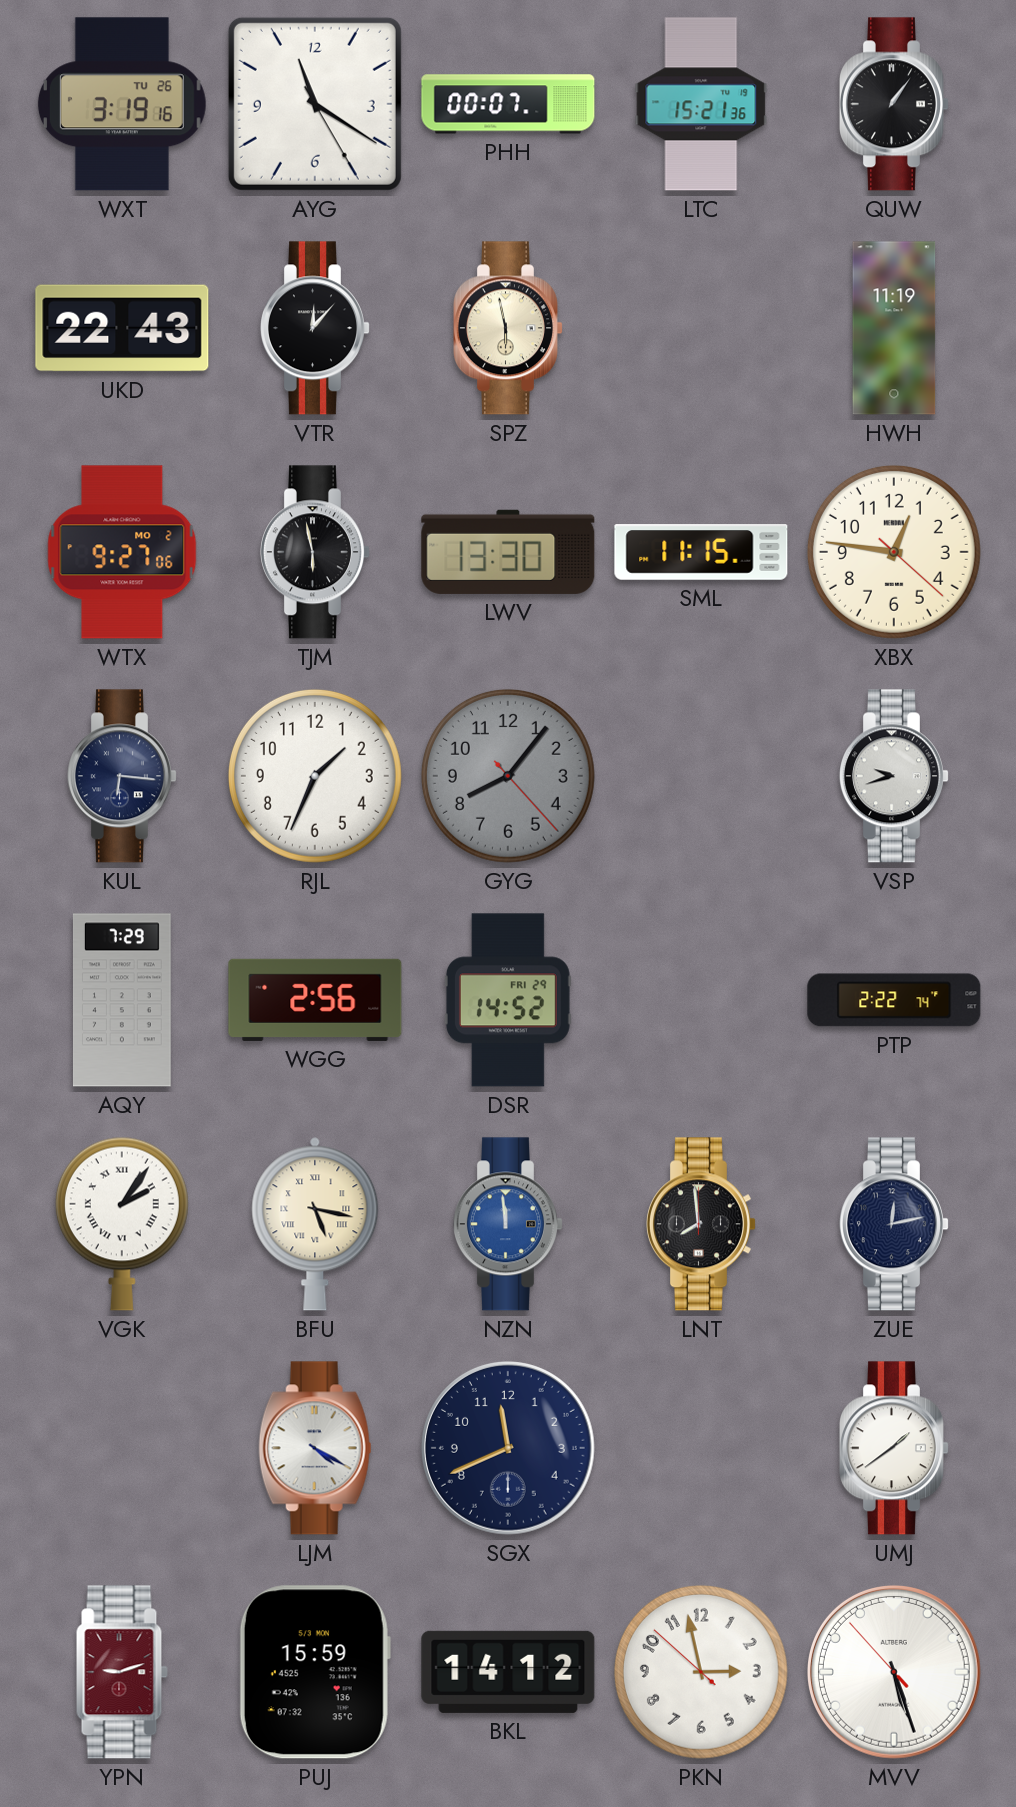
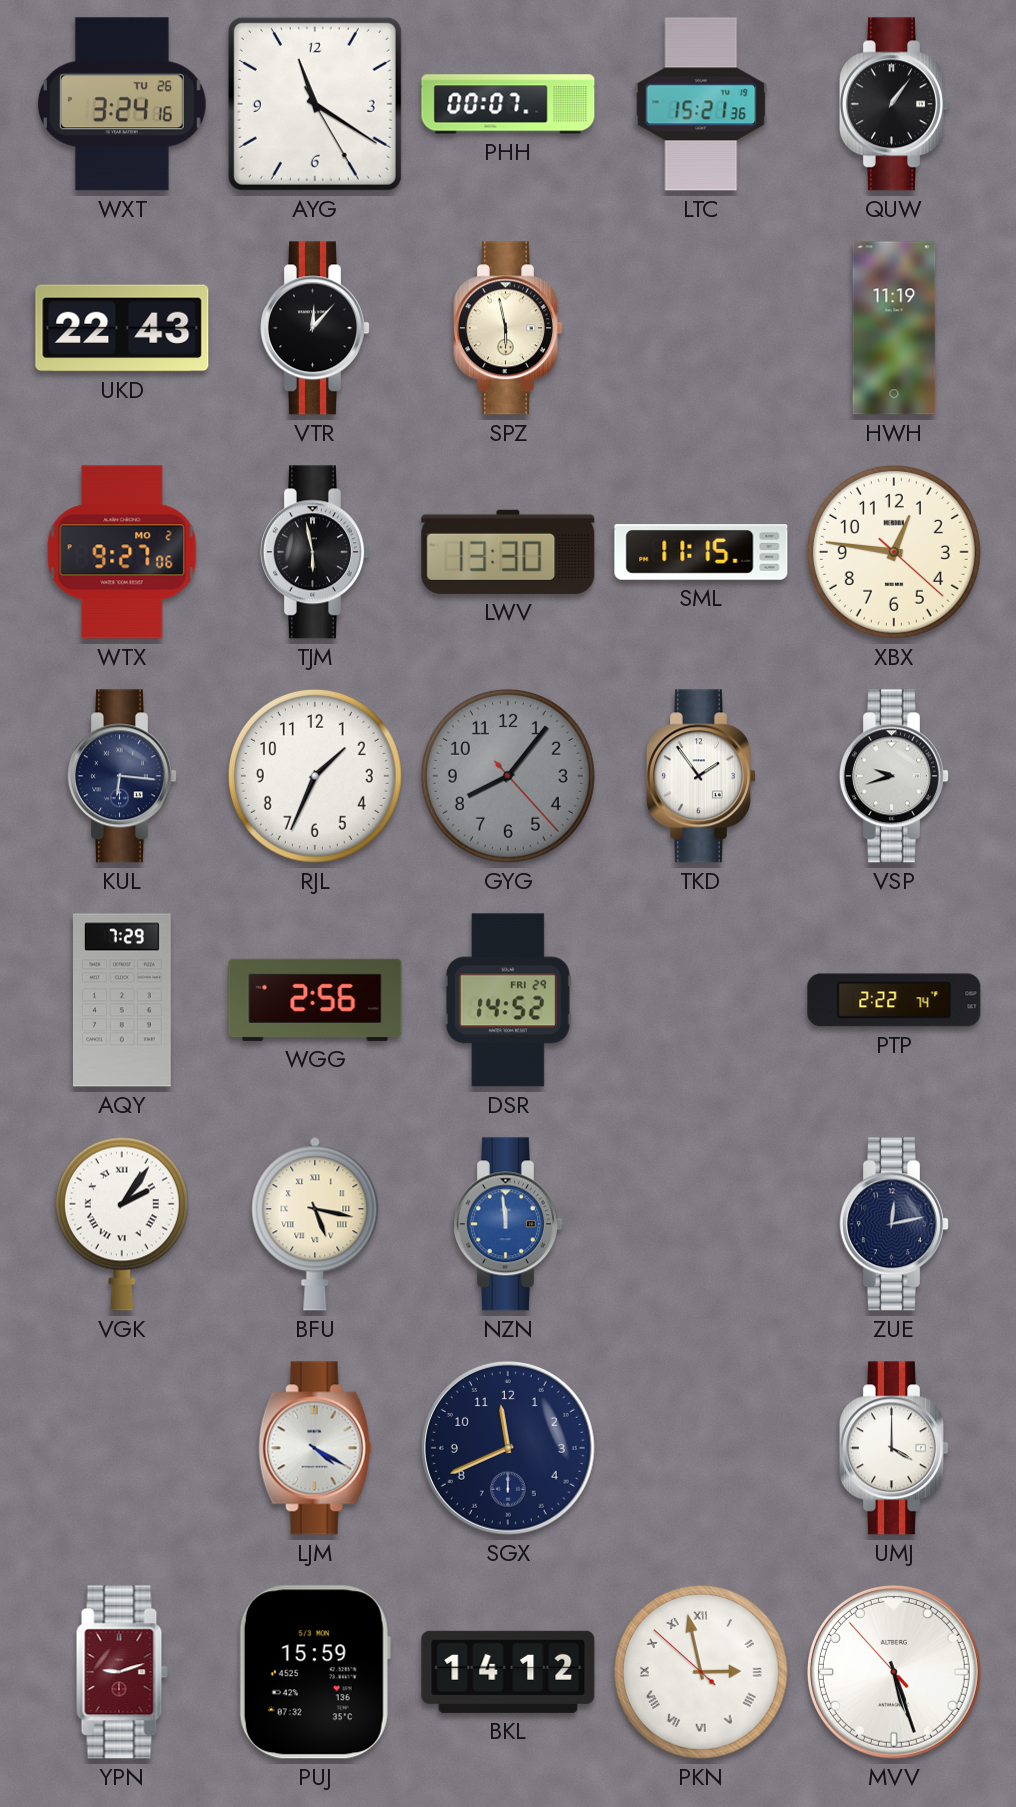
WXT: 3:19 -> 3:24 (122, 104)
TKD: none -> 1:54 (701, 776)
LNT: 7:59 -> none (701, 1224)
UMJ: 1:39 -> 4:00 (894, 1448)
PKN numerals: Arabic -> Roman (701, 1672)
